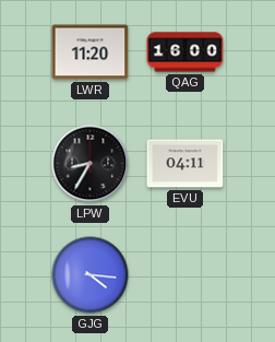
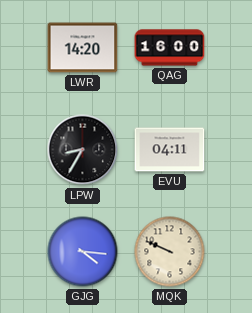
LWR: 11:20 -> 14:20 (83, 48)
MQK: none -> 9:49 (170, 252)
